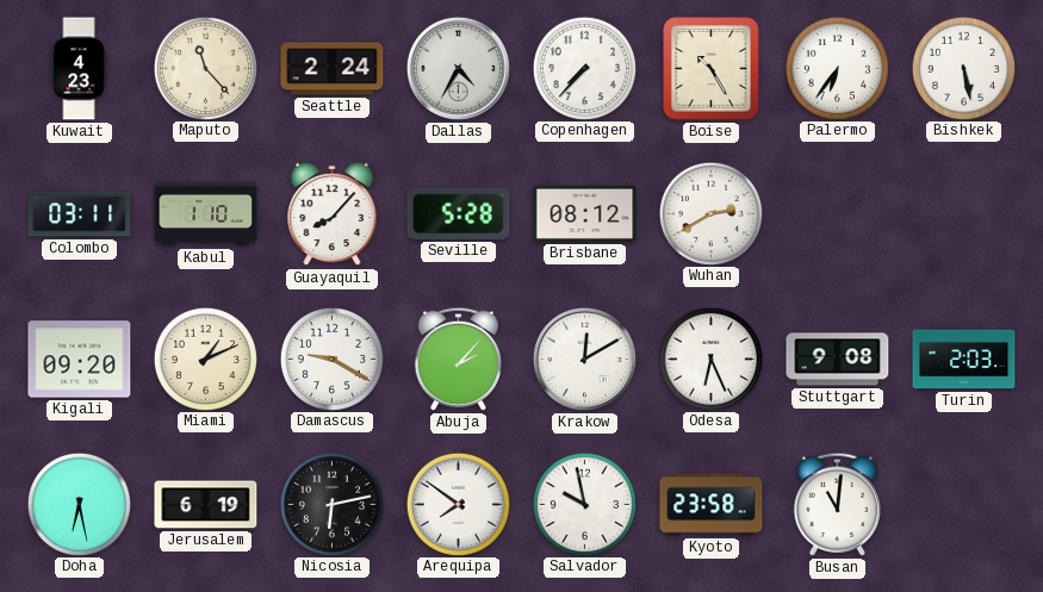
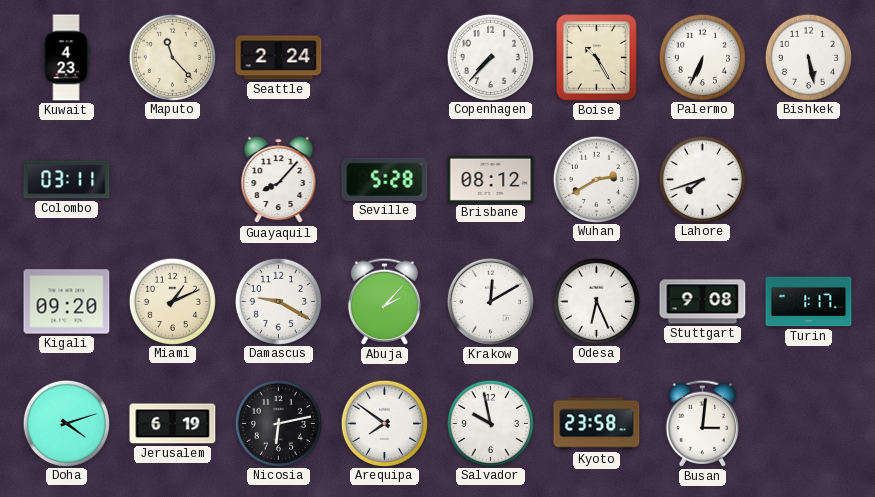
Dallas: 4:35 -> none (458, 68)
Palermo: 6:36 -> 6:34 (702, 57)
Kabul: 1:10 -> none (206, 214)
Lahore: none -> 7:42 (702, 179)
Turin: 2:03 -> 1:17 (809, 302)
Doha: 6:28 -> 4:12 (66, 423)
Busan: 11:01 -> 3:01 (702, 423)
